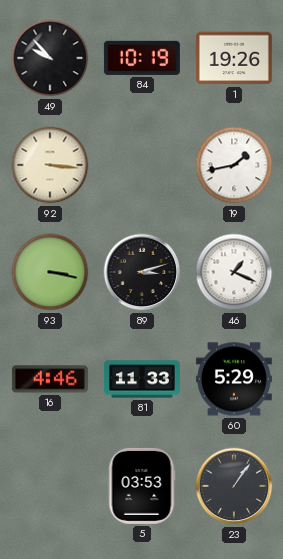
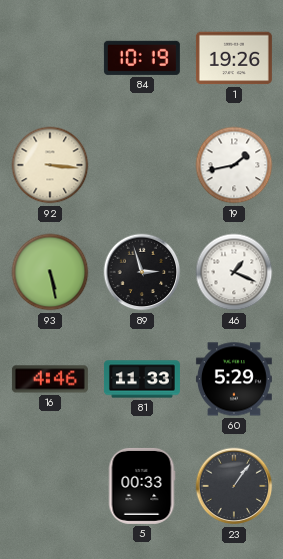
49: 9:53 -> none (50, 58)
93: 3:17 -> 5:28 (50, 272)
89: 3:12 -> 2:57 (142, 272)
5: 03:53 -> 00:33 (142, 486)
